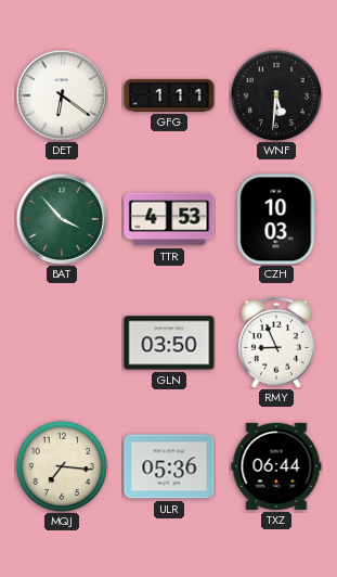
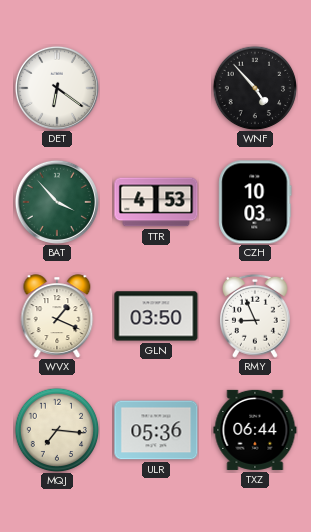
GFG: 1:11 -> none (169, 95)
WNF: 5:31 -> 4:53 (255, 88)
WVX: none -> 1:19 (57, 316)
